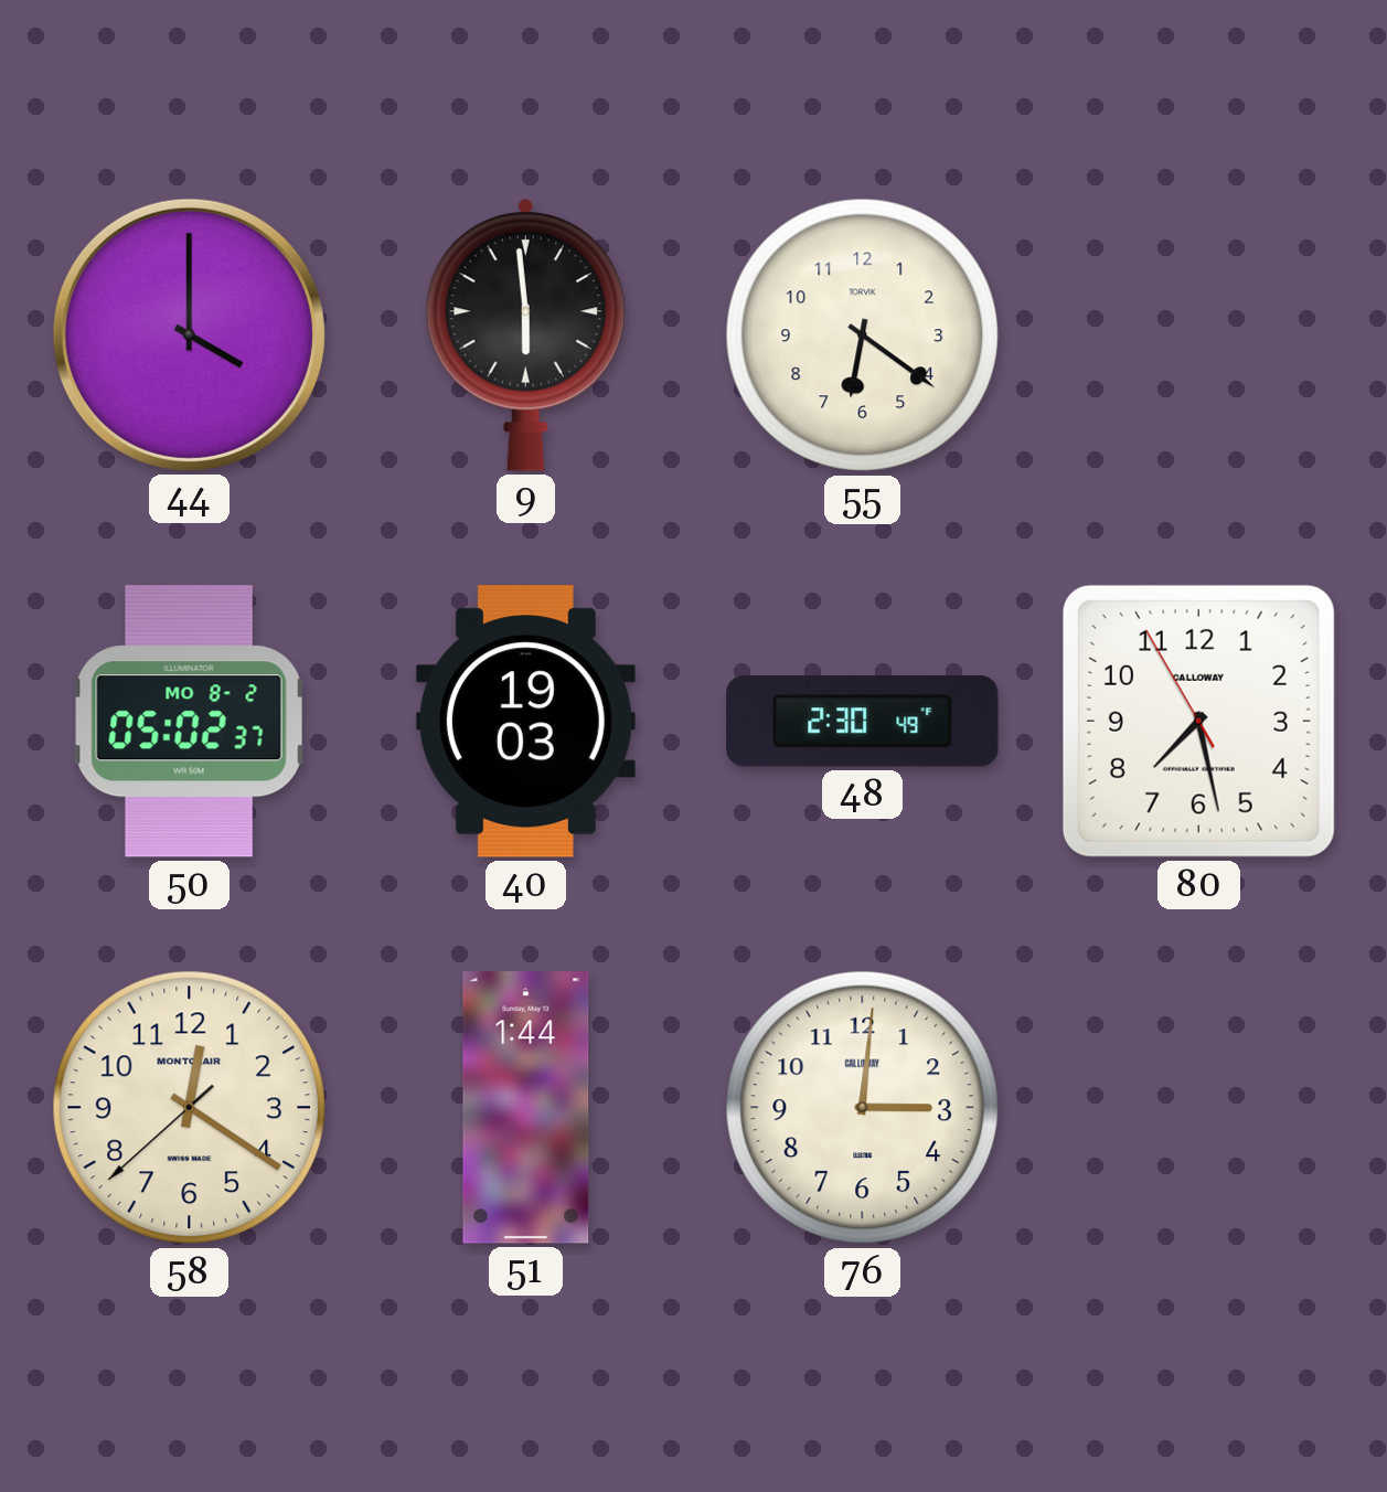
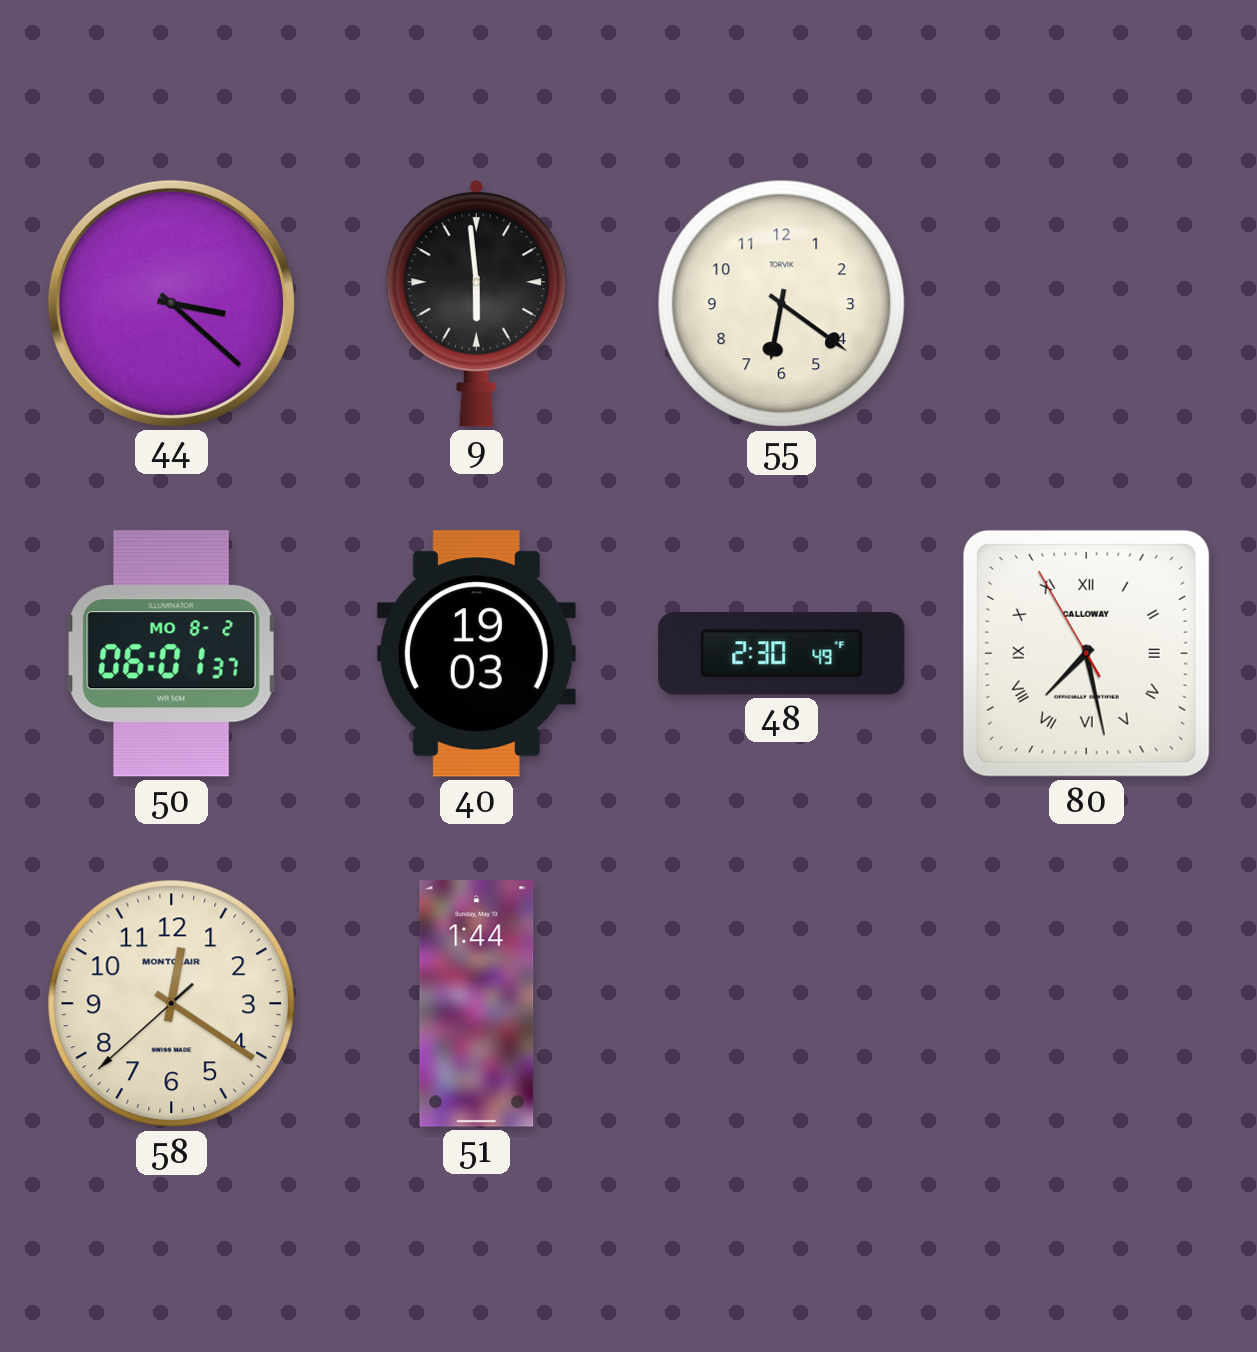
44: 4:00 -> 3:22 (171, 303)
50: 05:02 -> 06:01 (172, 654)
80 numerals: Arabic -> Roman (1086, 653)
76: 3:01 -> none (863, 1108)
